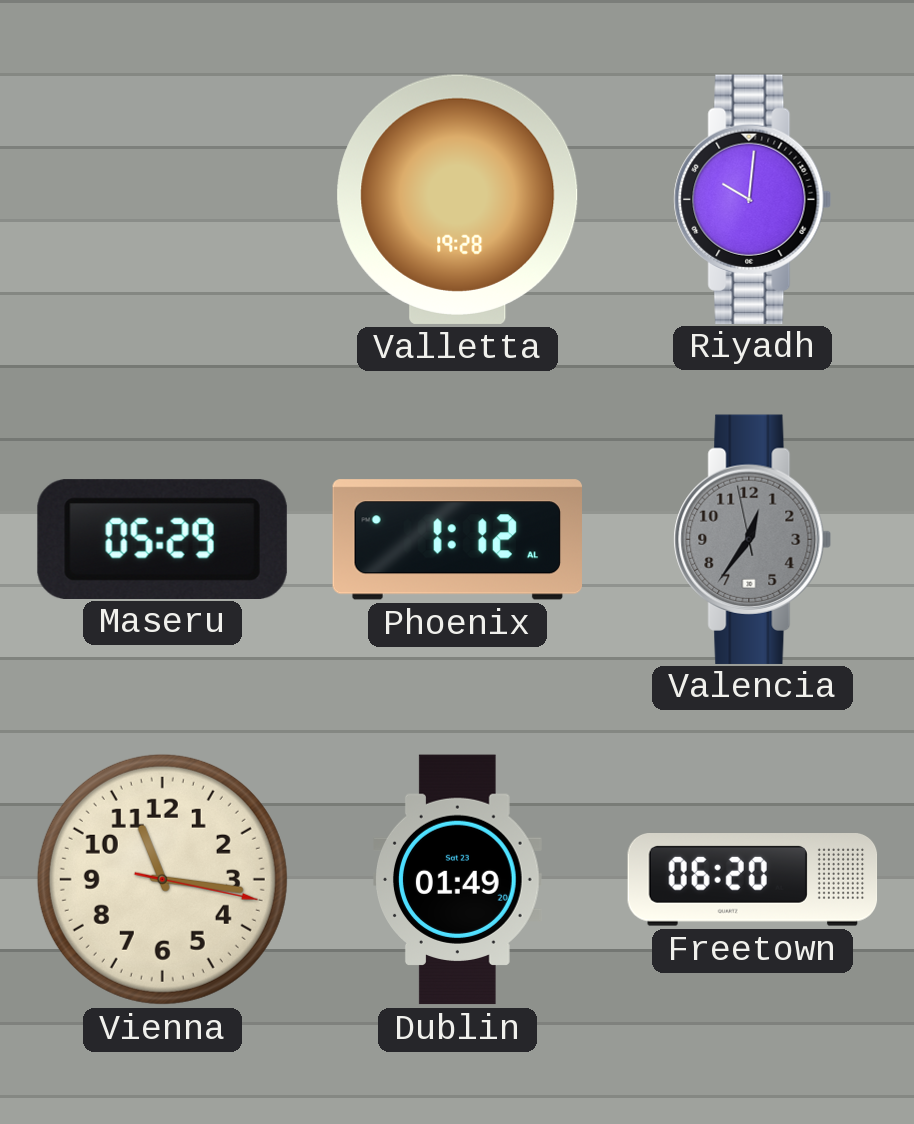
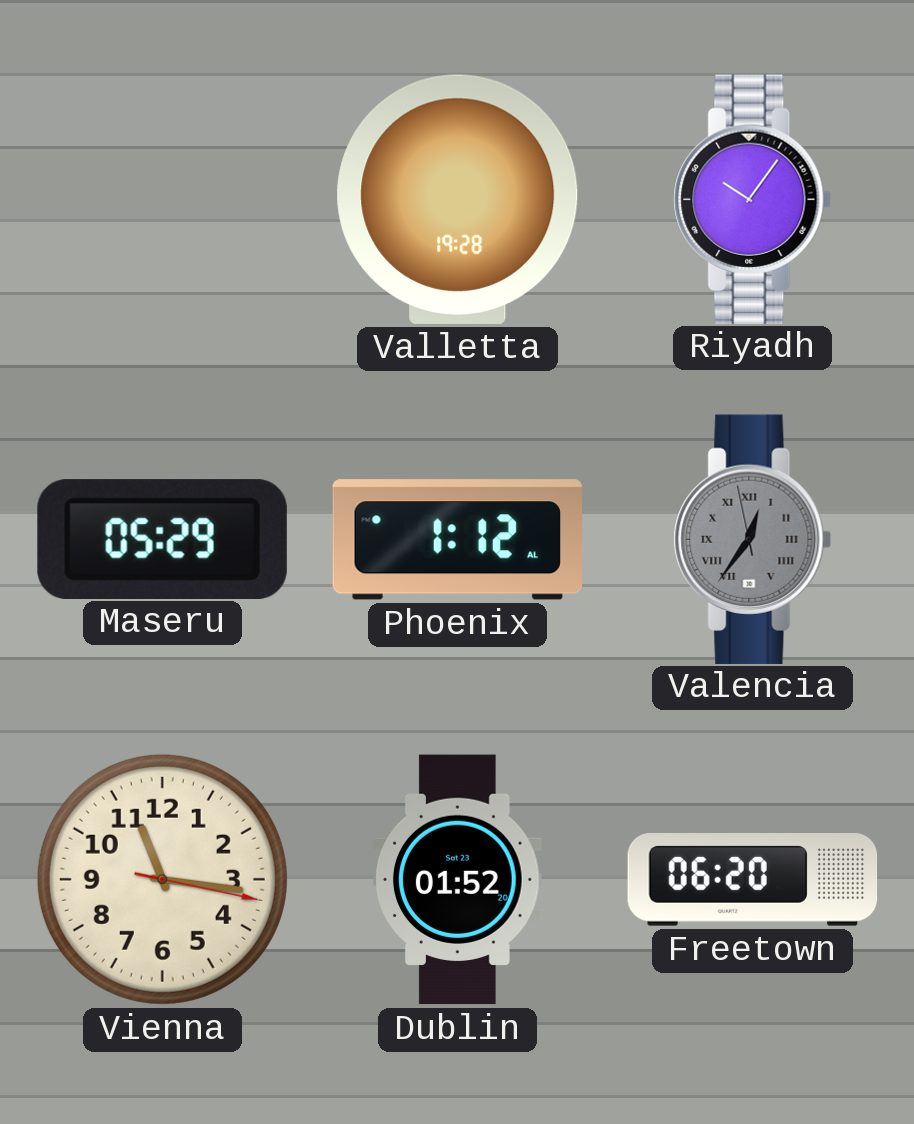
Riyadh: 10:01 -> 10:06 (753, 199)
Valencia numerals: Arabic -> Roman (753, 539)
Dublin: 01:49 -> 01:52 (458, 880)
